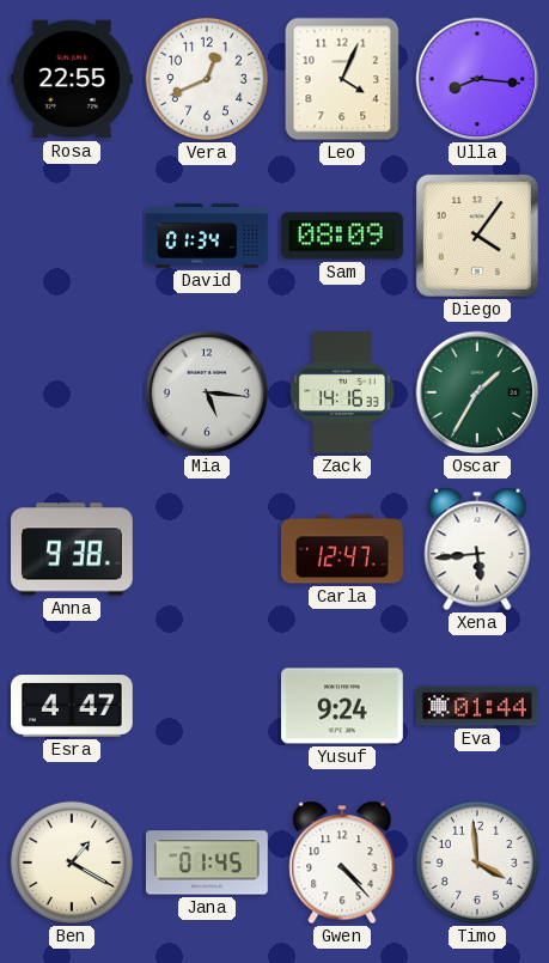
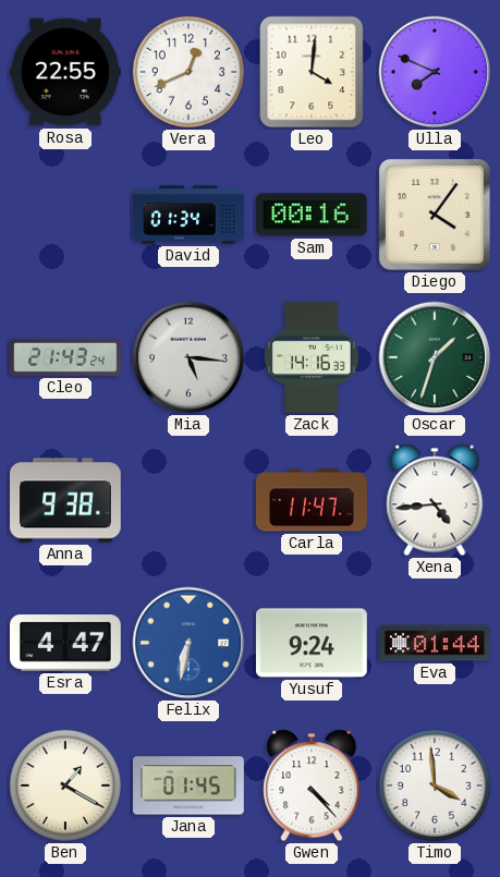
Leo: 4:04 -> 4:01 (312, 72)
Ulla: 8:16 -> 7:49 (435, 72)
Sam: 08:09 -> 00:16 (312, 215)
Cleo: none -> 21:43 (66, 357)
Oscar: 1:35 -> 1:33 (435, 357)
Carla: 12:47 -> 11:47 (313, 500)
Xena: 5:44 -> 4:44 (435, 500)
Felix: none -> 6:32 (188, 643)
